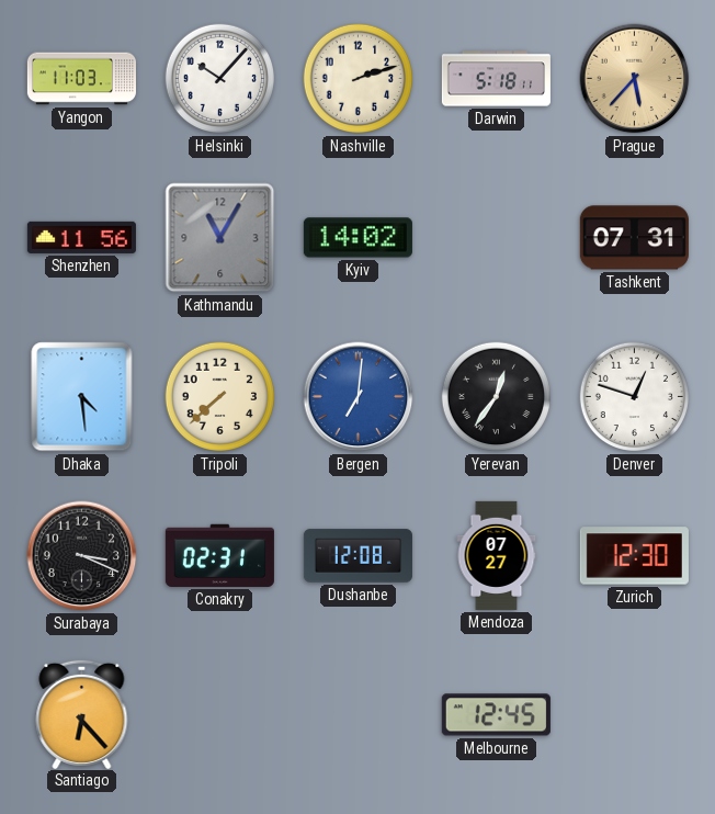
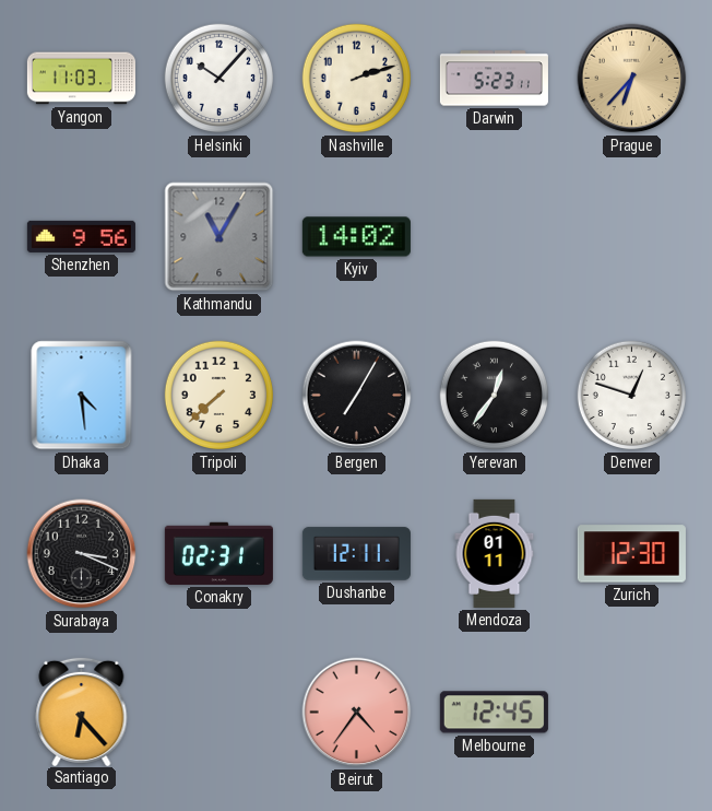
Darwin: 5:18 -> 5:23 (494, 79)
Prague: 5:37 -> 6:37 (632, 79)
Shenzhen: 11:56 -> 9:56 (81, 236)
Tashkent: 07:31 -> none (634, 238)
Bergen: 7:01 -> 7:05 (357, 396)
Bergen dial: blue -> black (357, 396)
Dushanbe: 12:08 -> 12:11 (356, 554)
Mendoza: 07:27 -> 01:11 (495, 553)
Beirut: none -> 4:36 (357, 713)
